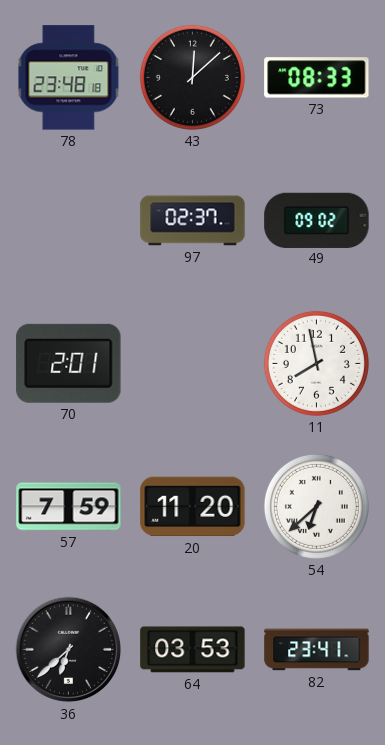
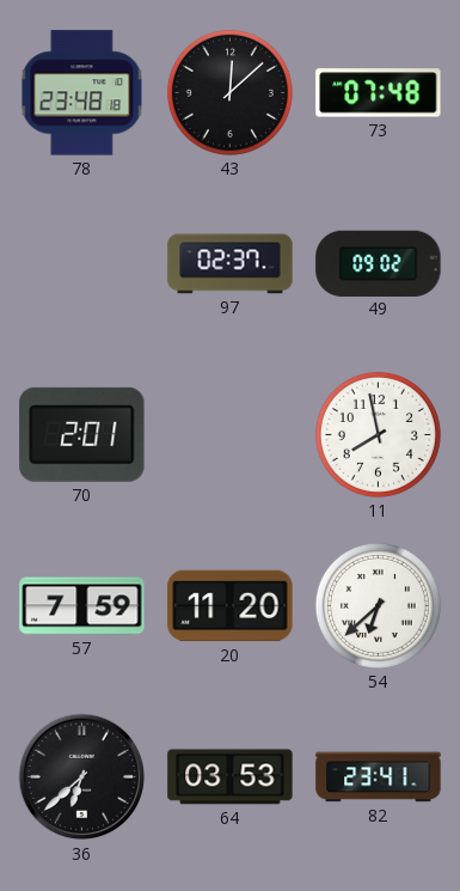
73: 08:33 -> 07:48 (379, 93)
